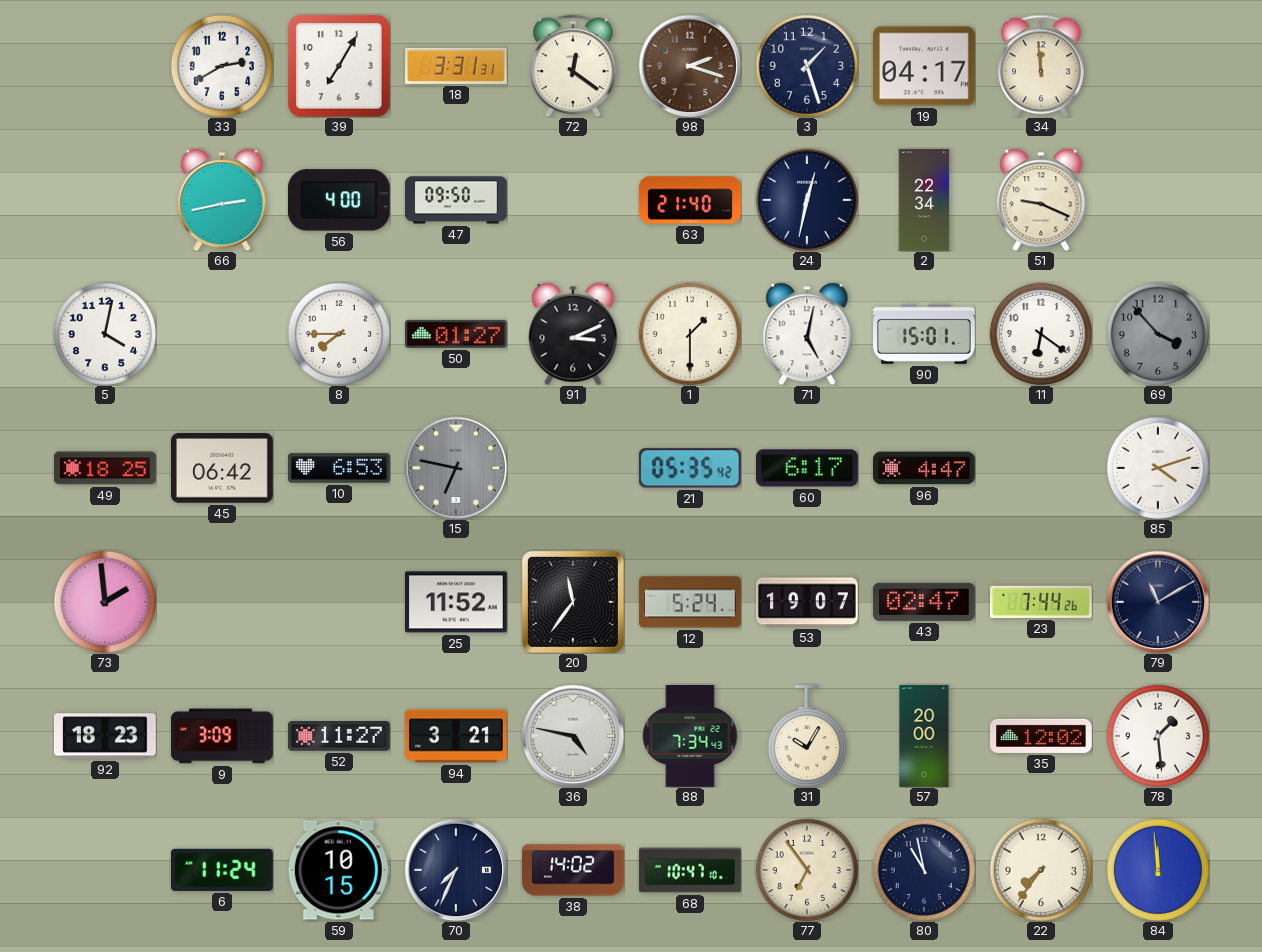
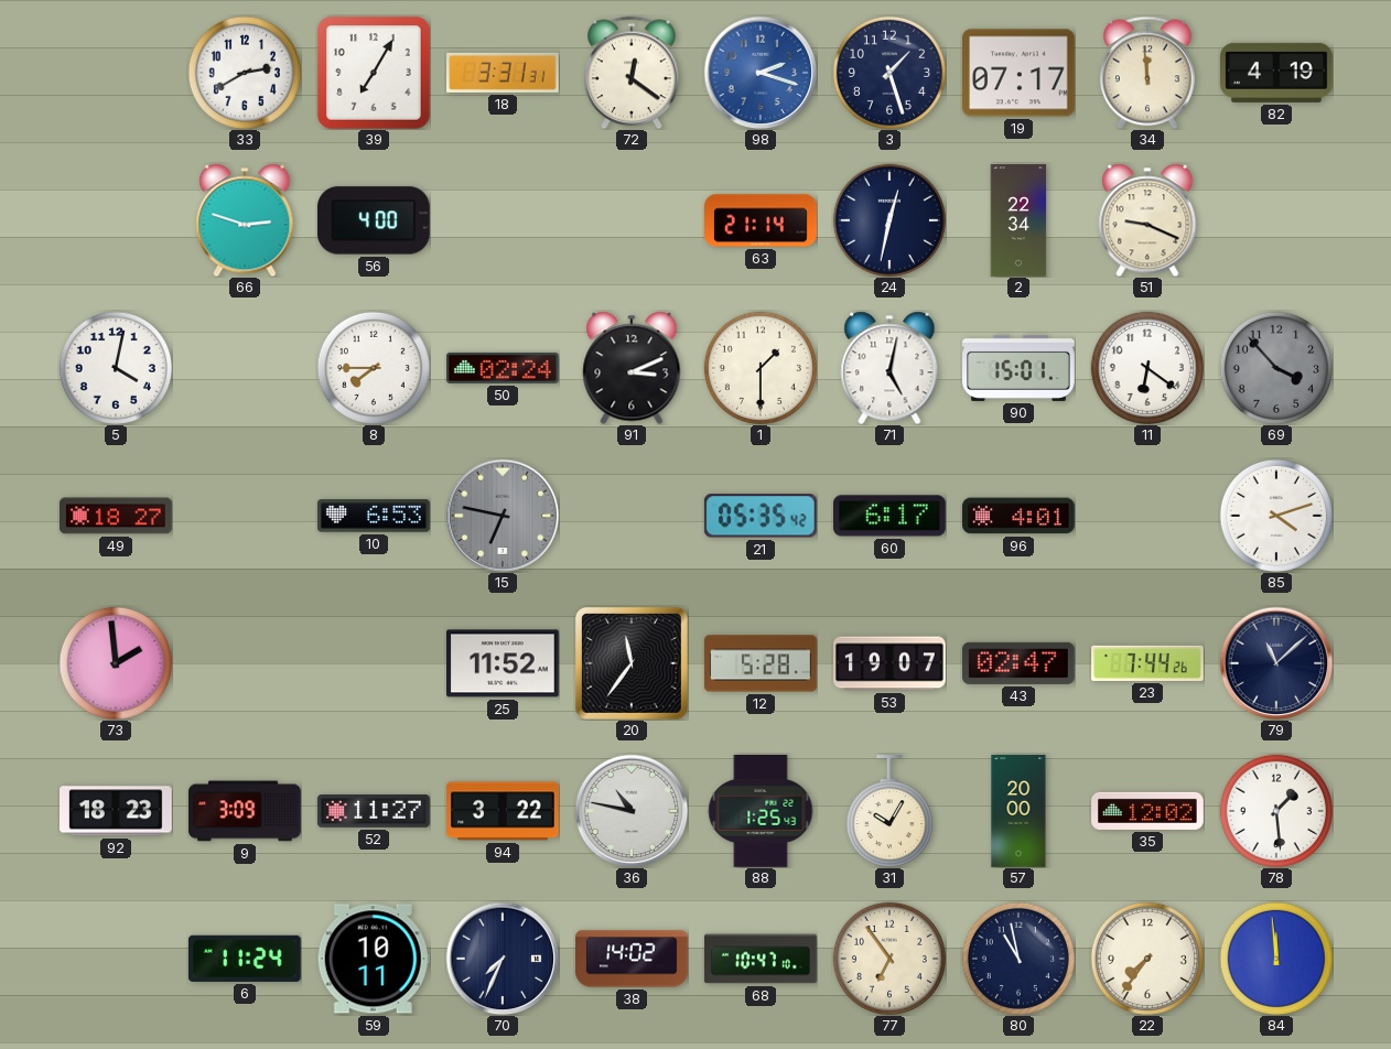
98 dial: brown -> blue (761, 73)
19: 04:17 -> 07:17 (1020, 73)
82: none -> 4:19 (1277, 73)
66: 2:43 -> 2:48 (245, 220)
47: 09:50 -> none (456, 200)
63: 21:40 -> 21:14 (761, 220)
50: 01:27 -> 02:24 (504, 368)
49: 18:25 -> 18:27 (117, 516)
45: 06:42 -> none (223, 468)
96: 4:47 -> 4:01 (1020, 516)
12: 5:24 -> 5:28 (762, 663)
79: 11:10 -> 11:08 (1276, 663)
94: 3:21 -> 3:22 (503, 811)
36: 4:47 -> 10:47 (632, 811)
88: 7:34 -> 1:25 (761, 812)
59: 10:15 -> 10:11 (374, 959)
